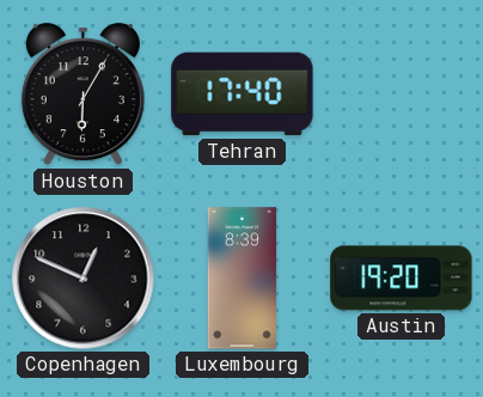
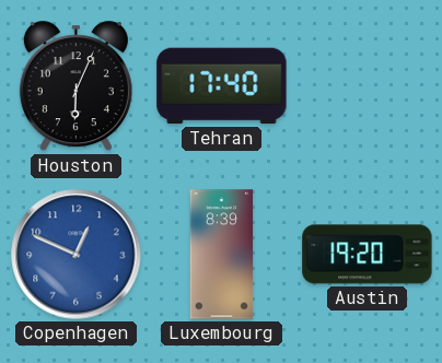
Houston: 6:05 -> 6:04 (75, 86)
Copenhagen dial: black -> blue (77, 255)
